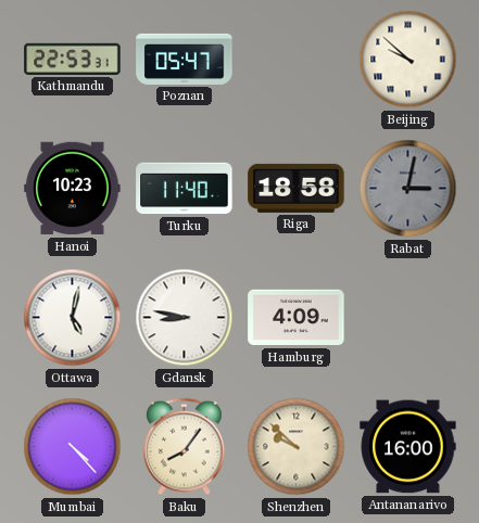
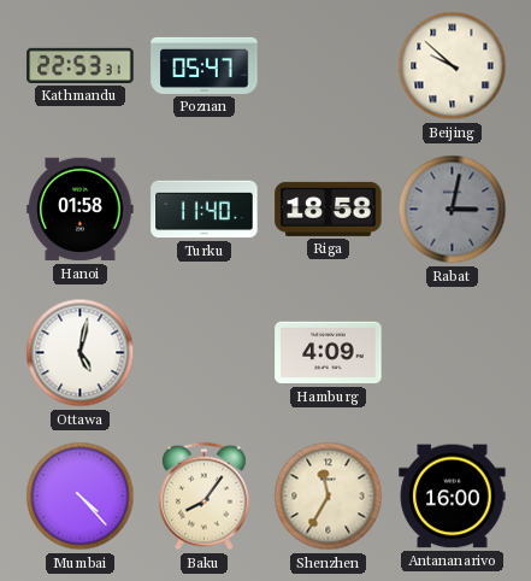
Hanoi: 10:23 -> 01:58 (81, 210)
Gdansk: 8:47 -> none (185, 318)
Shenzhen: 9:52 -> 11:35 (329, 497)
